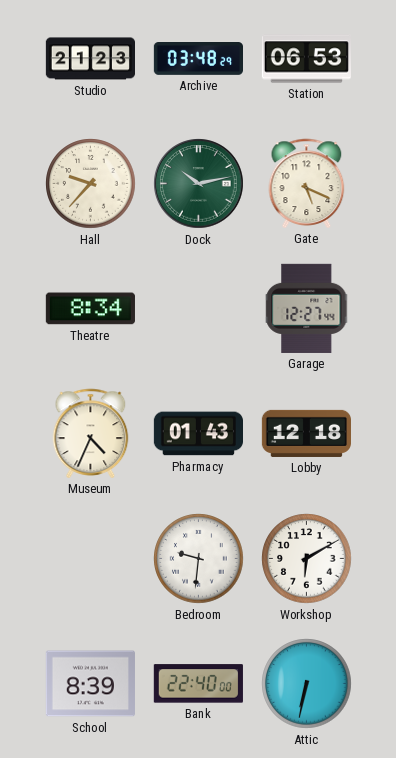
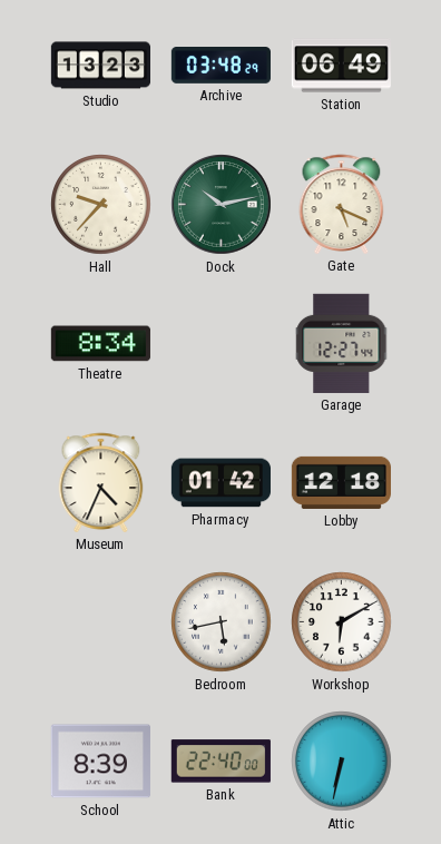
Studio: 21:23 -> 13:23 (100, 66)
Station: 06:53 -> 06:49 (341, 66)
Pharmacy: 01:43 -> 01:42 (220, 483)
Bedroom: 9:31 -> 5:43 (222, 622)
